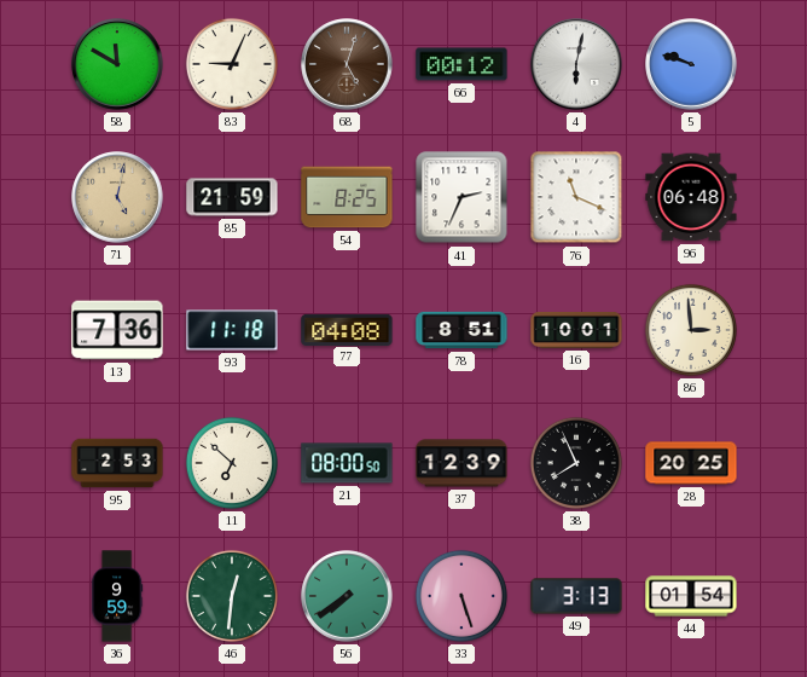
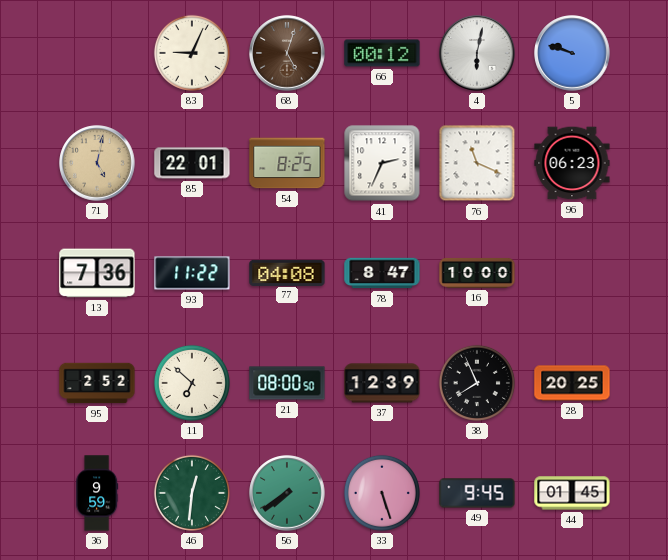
58: 11:50 -> none (117, 64)
85: 21:59 -> 22:01 (192, 163)
96: 06:48 -> 06:23 (572, 163)
93: 11:18 -> 11:22 (192, 273)
78: 8:51 -> 8:47 (382, 273)
16: 10:01 -> 10:00 (477, 273)
86: 2:59 -> none (691, 330)
95: 2:53 -> 2:52 (97, 383)
49: 3:13 -> 9:45 (477, 493)
44: 01:54 -> 01:45 (572, 493)
